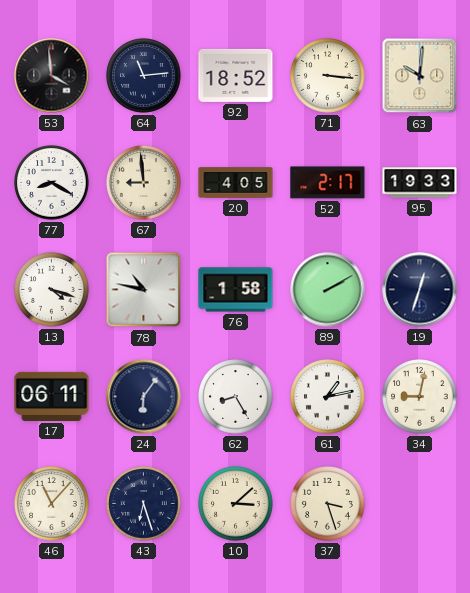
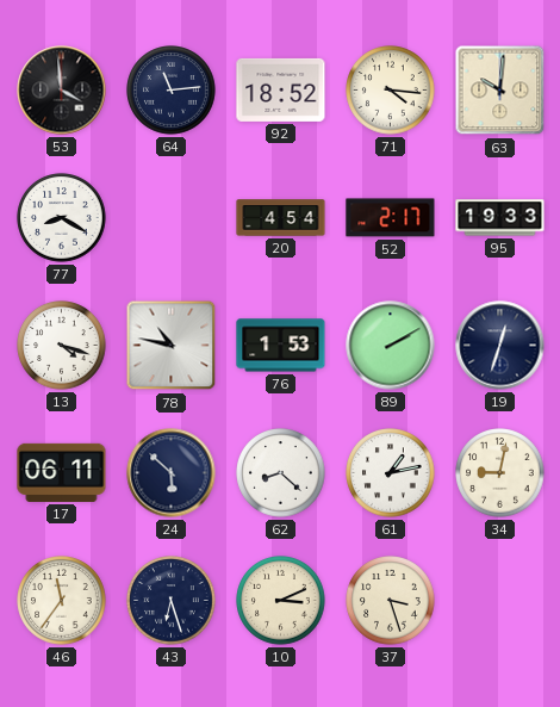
71: 3:16 -> 4:16 (391, 91)
67: 8:59 -> none (144, 183)
20: 4:05 -> 4:54 (281, 218)
76: 1:58 -> 1:53 (281, 346)
24: 6:06 -> 5:52 (172, 473)
62: 8:25 -> 8:22 (281, 473)
46: 11:07 -> 11:36 (62, 601)
10: 3:08 -> 3:11 (281, 601)
